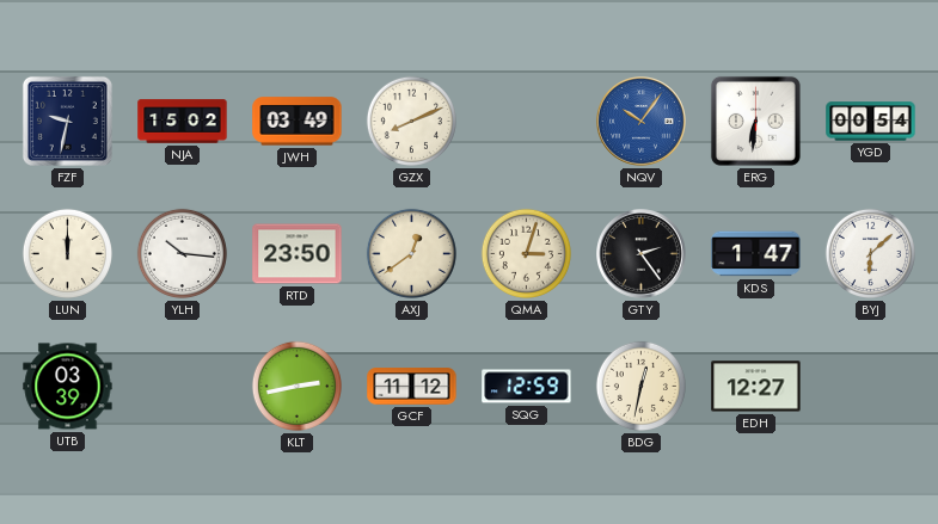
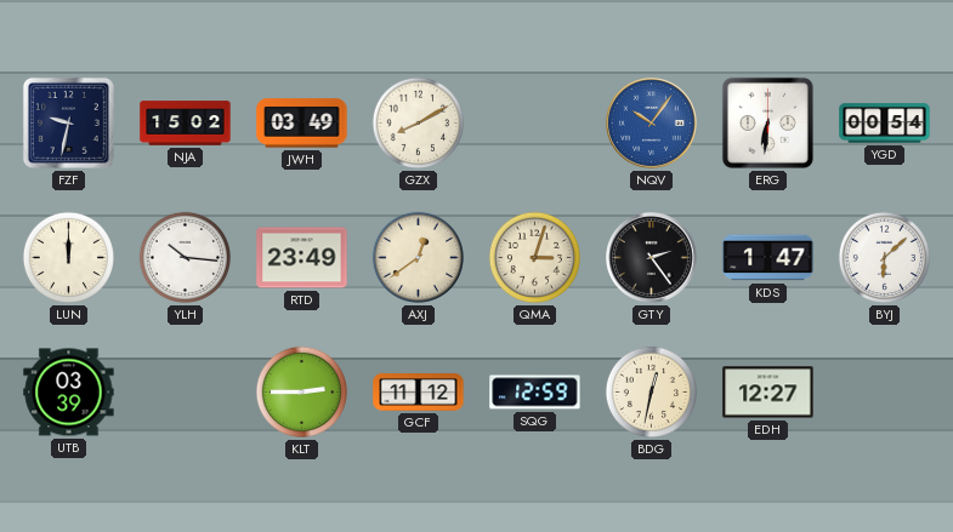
GZX: 8:11 -> 8:10 (418, 122)
RTD: 23:50 -> 23:49 (302, 258)
KLT: 2:43 -> 2:45 (301, 391)
